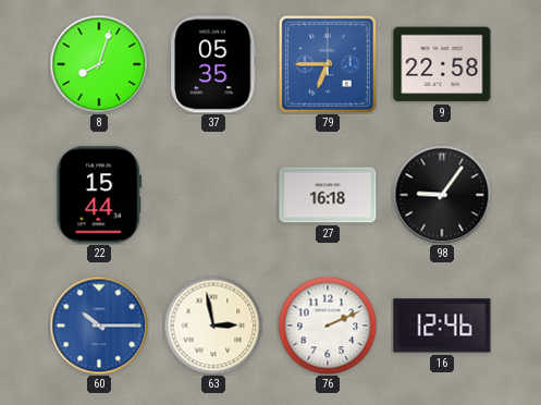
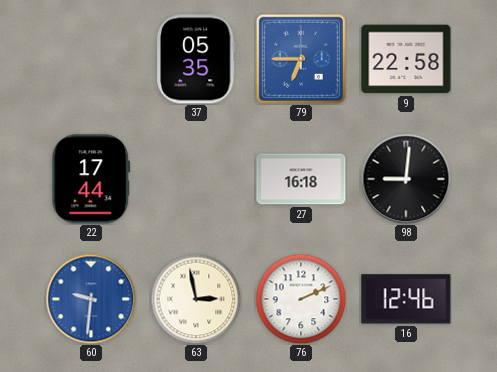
8: 8:03 -> none (99, 64)
22: 15:44 -> 17:44 (91, 179)
98: 9:06 -> 9:01 (406, 179)
60: 10:15 -> 9:31 (91, 299)
